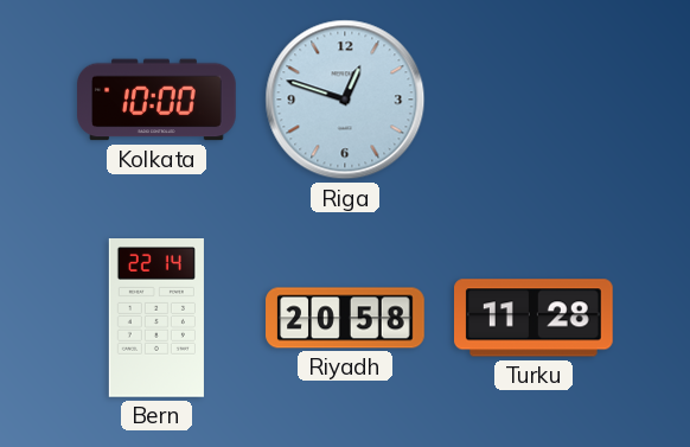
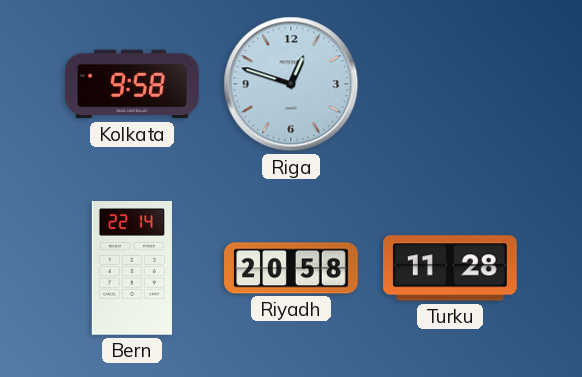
Kolkata: 10:00 -> 9:58 (132, 84)
